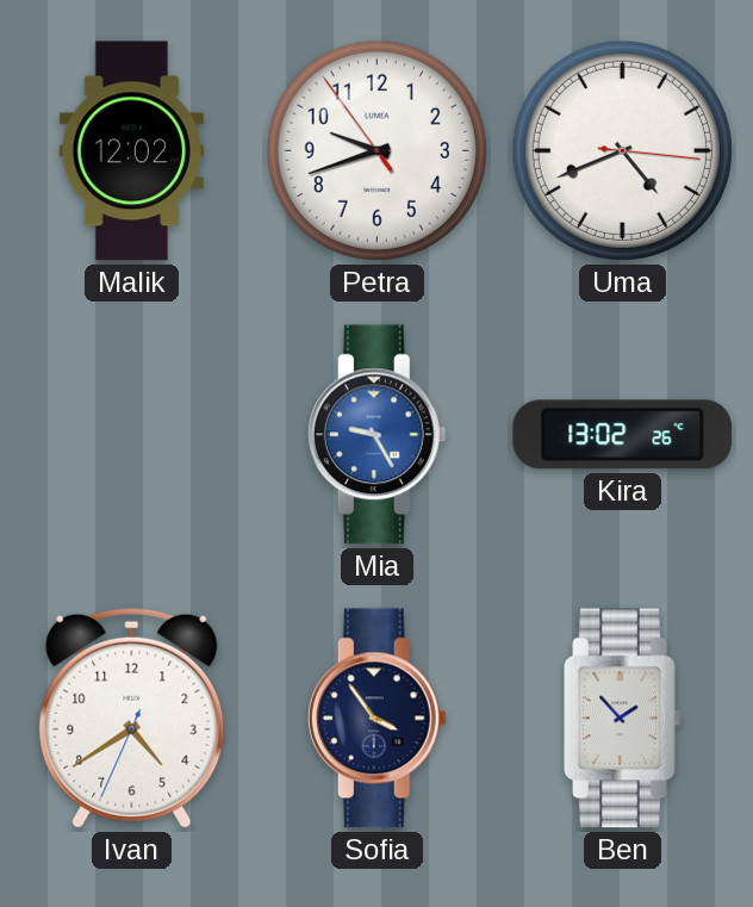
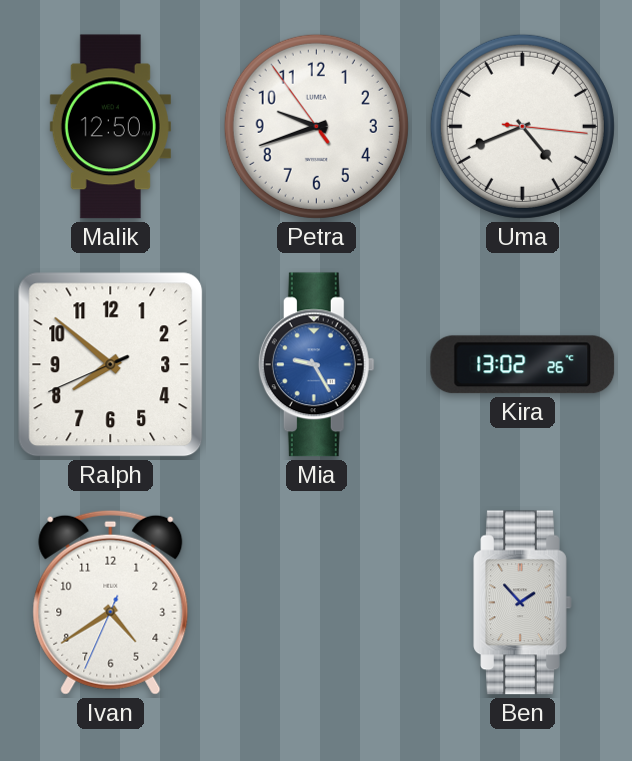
Malik: 12:02 -> 12:50 (110, 127)
Ralph: none -> 7:51 (111, 365)
Sofia: 3:54 -> none (376, 719)
